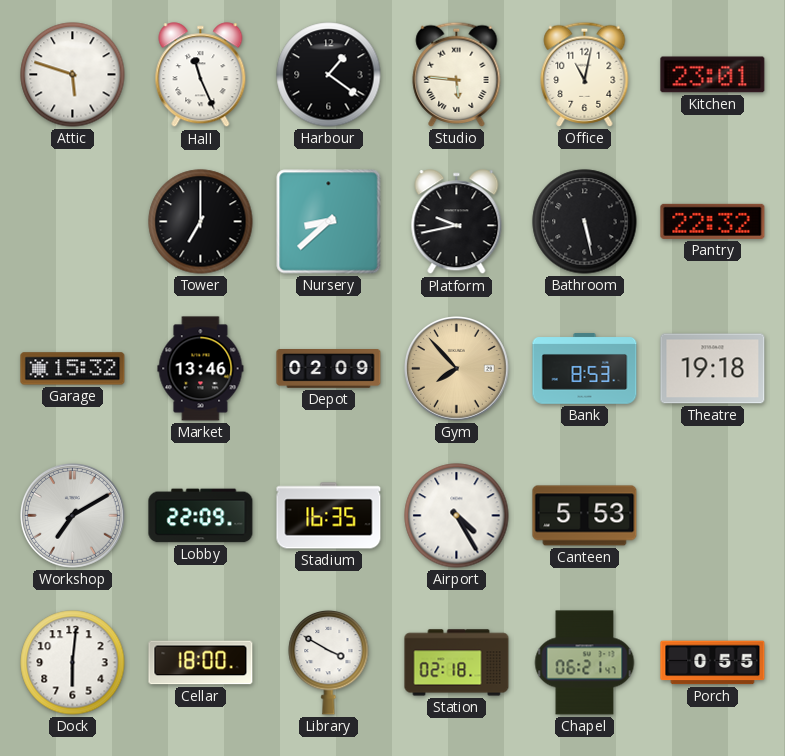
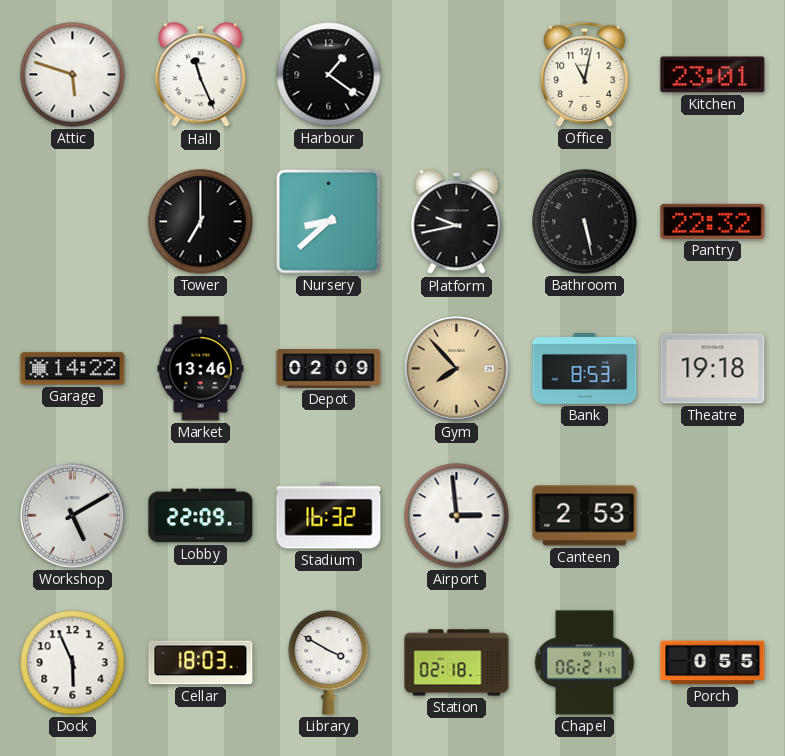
Studio: 5:46 -> none (457, 74)
Garage: 15:32 -> 14:22 (73, 369)
Workshop: 7:10 -> 5:10 (73, 516)
Stadium: 16:35 -> 16:32 (329, 516)
Airport: 4:25 -> 2:59 (457, 516)
Canteen: 5:53 -> 2:53 (585, 516)
Dock: 6:01 -> 5:56 (73, 663)
Cellar: 18:00 -> 18:03 (201, 663)
